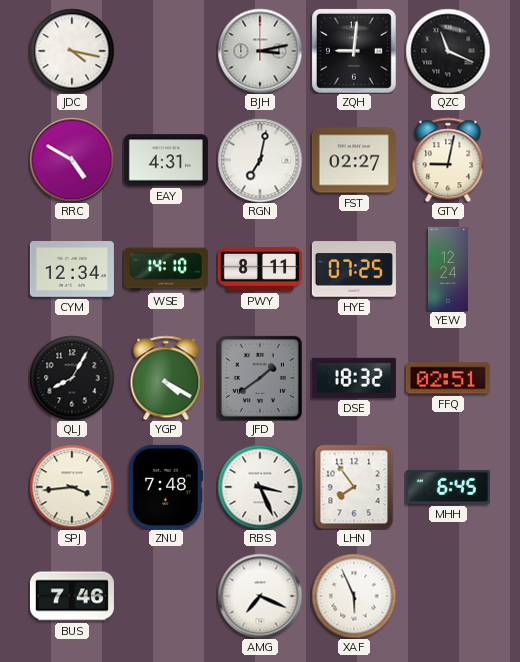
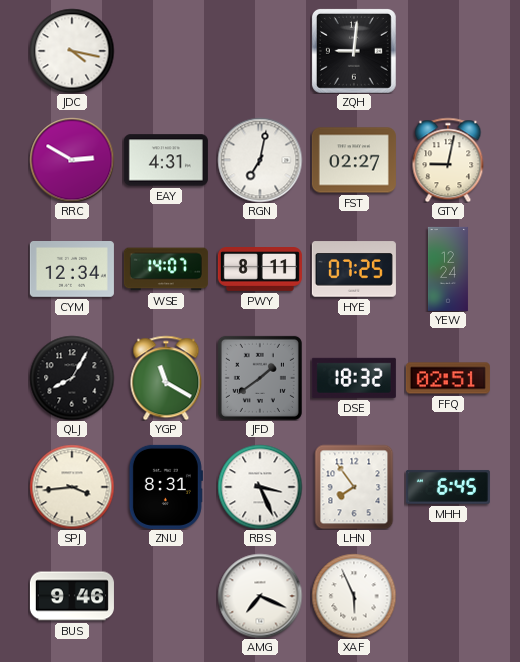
BJH: 3:13 -> none (260, 51)
QZC: 11:19 -> none (448, 51)
RRC: 4:50 -> 2:50 (72, 160)
WSE: 14:10 -> 14:07 (166, 269)
YGP: 4:20 -> 11:20 (166, 378)
ZNU: 7:48 -> 8:31 (165, 487)
BUS: 7:46 -> 9:46 (72, 596)
